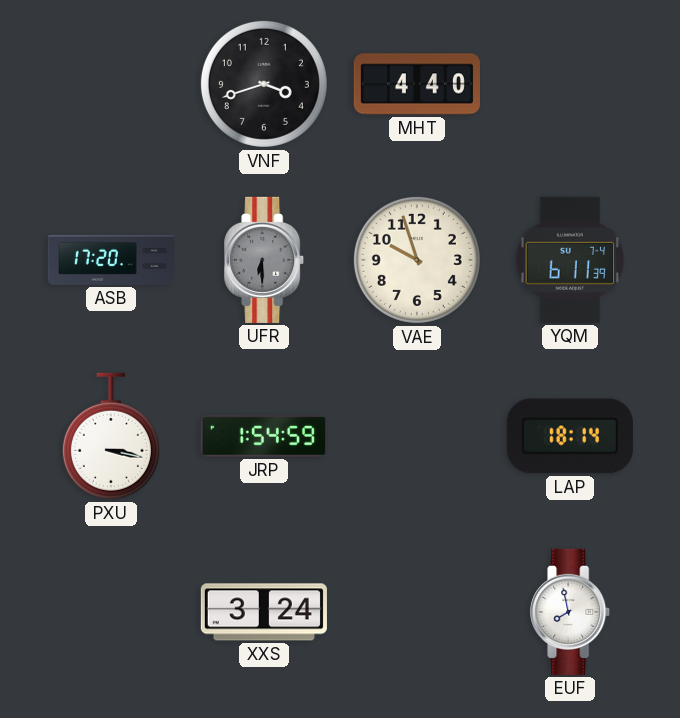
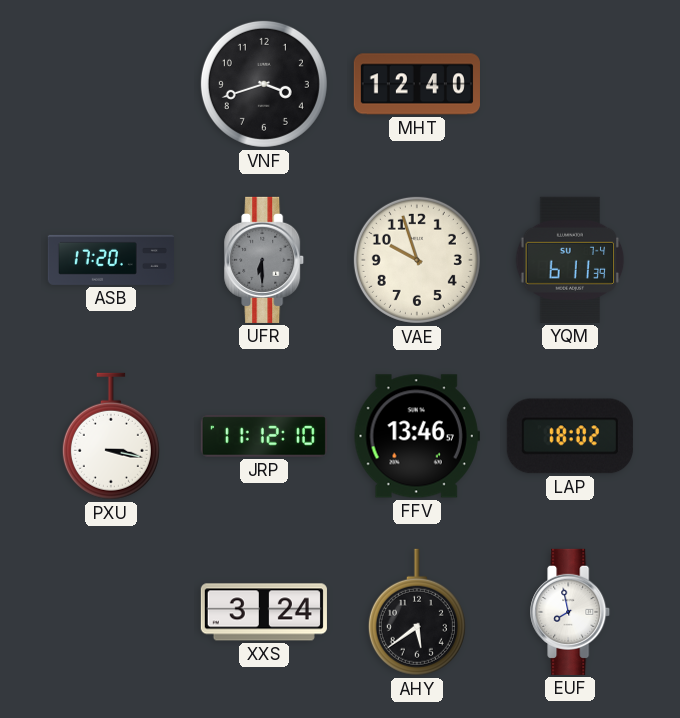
MHT: 4:40 -> 12:40 (417, 84)
JRP: 1:54 -> 11:12 (264, 436)
FFV: none -> 13:46 (417, 436)
LAP: 18:14 -> 18:02 (570, 436)
AHY: none -> 5:39 (417, 612)
